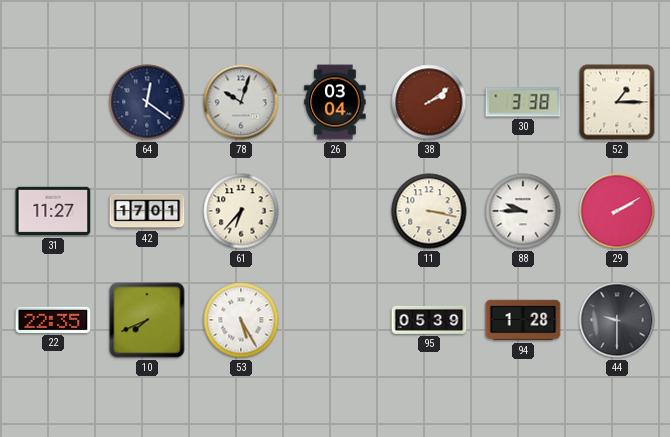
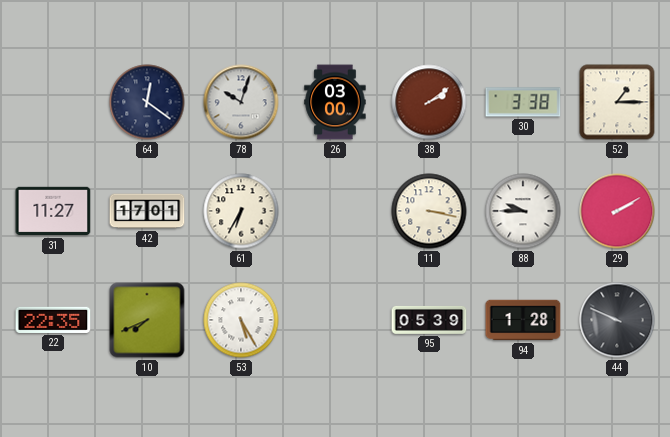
26: 03:04 -> 03:00 (335, 102)
61: 6:37 -> 6:35 (241, 211)
44: 9:30 -> 9:49 (617, 320)
